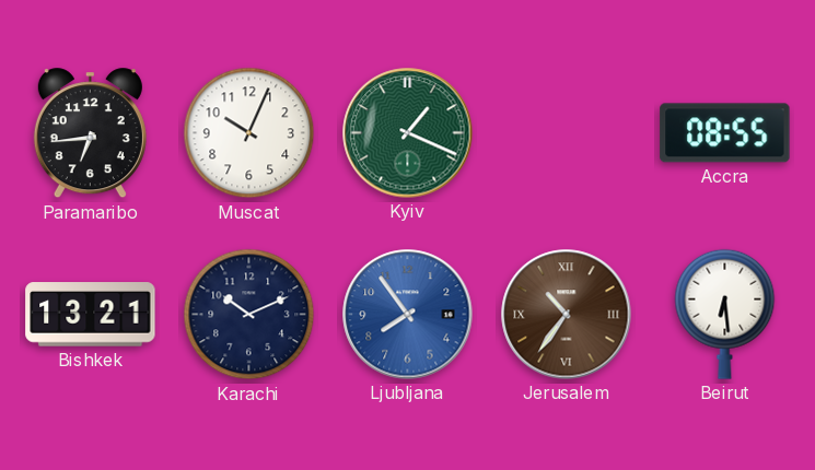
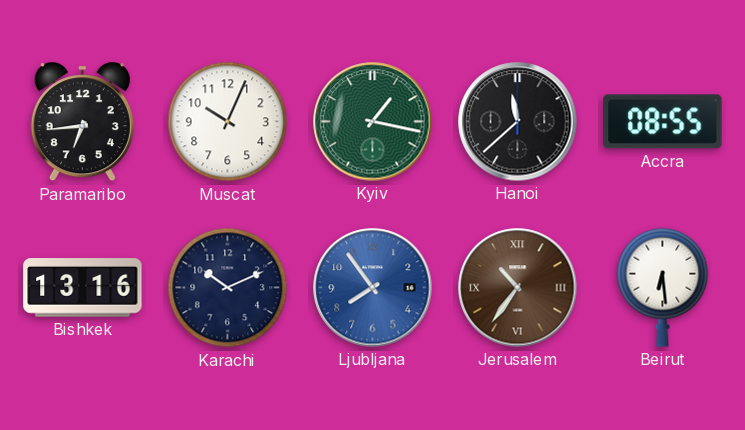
Kyiv: 1:19 -> 1:17 (373, 122)
Hanoi: none -> 11:38 (518, 122)
Bishkek: 13:21 -> 13:16 (83, 288)
